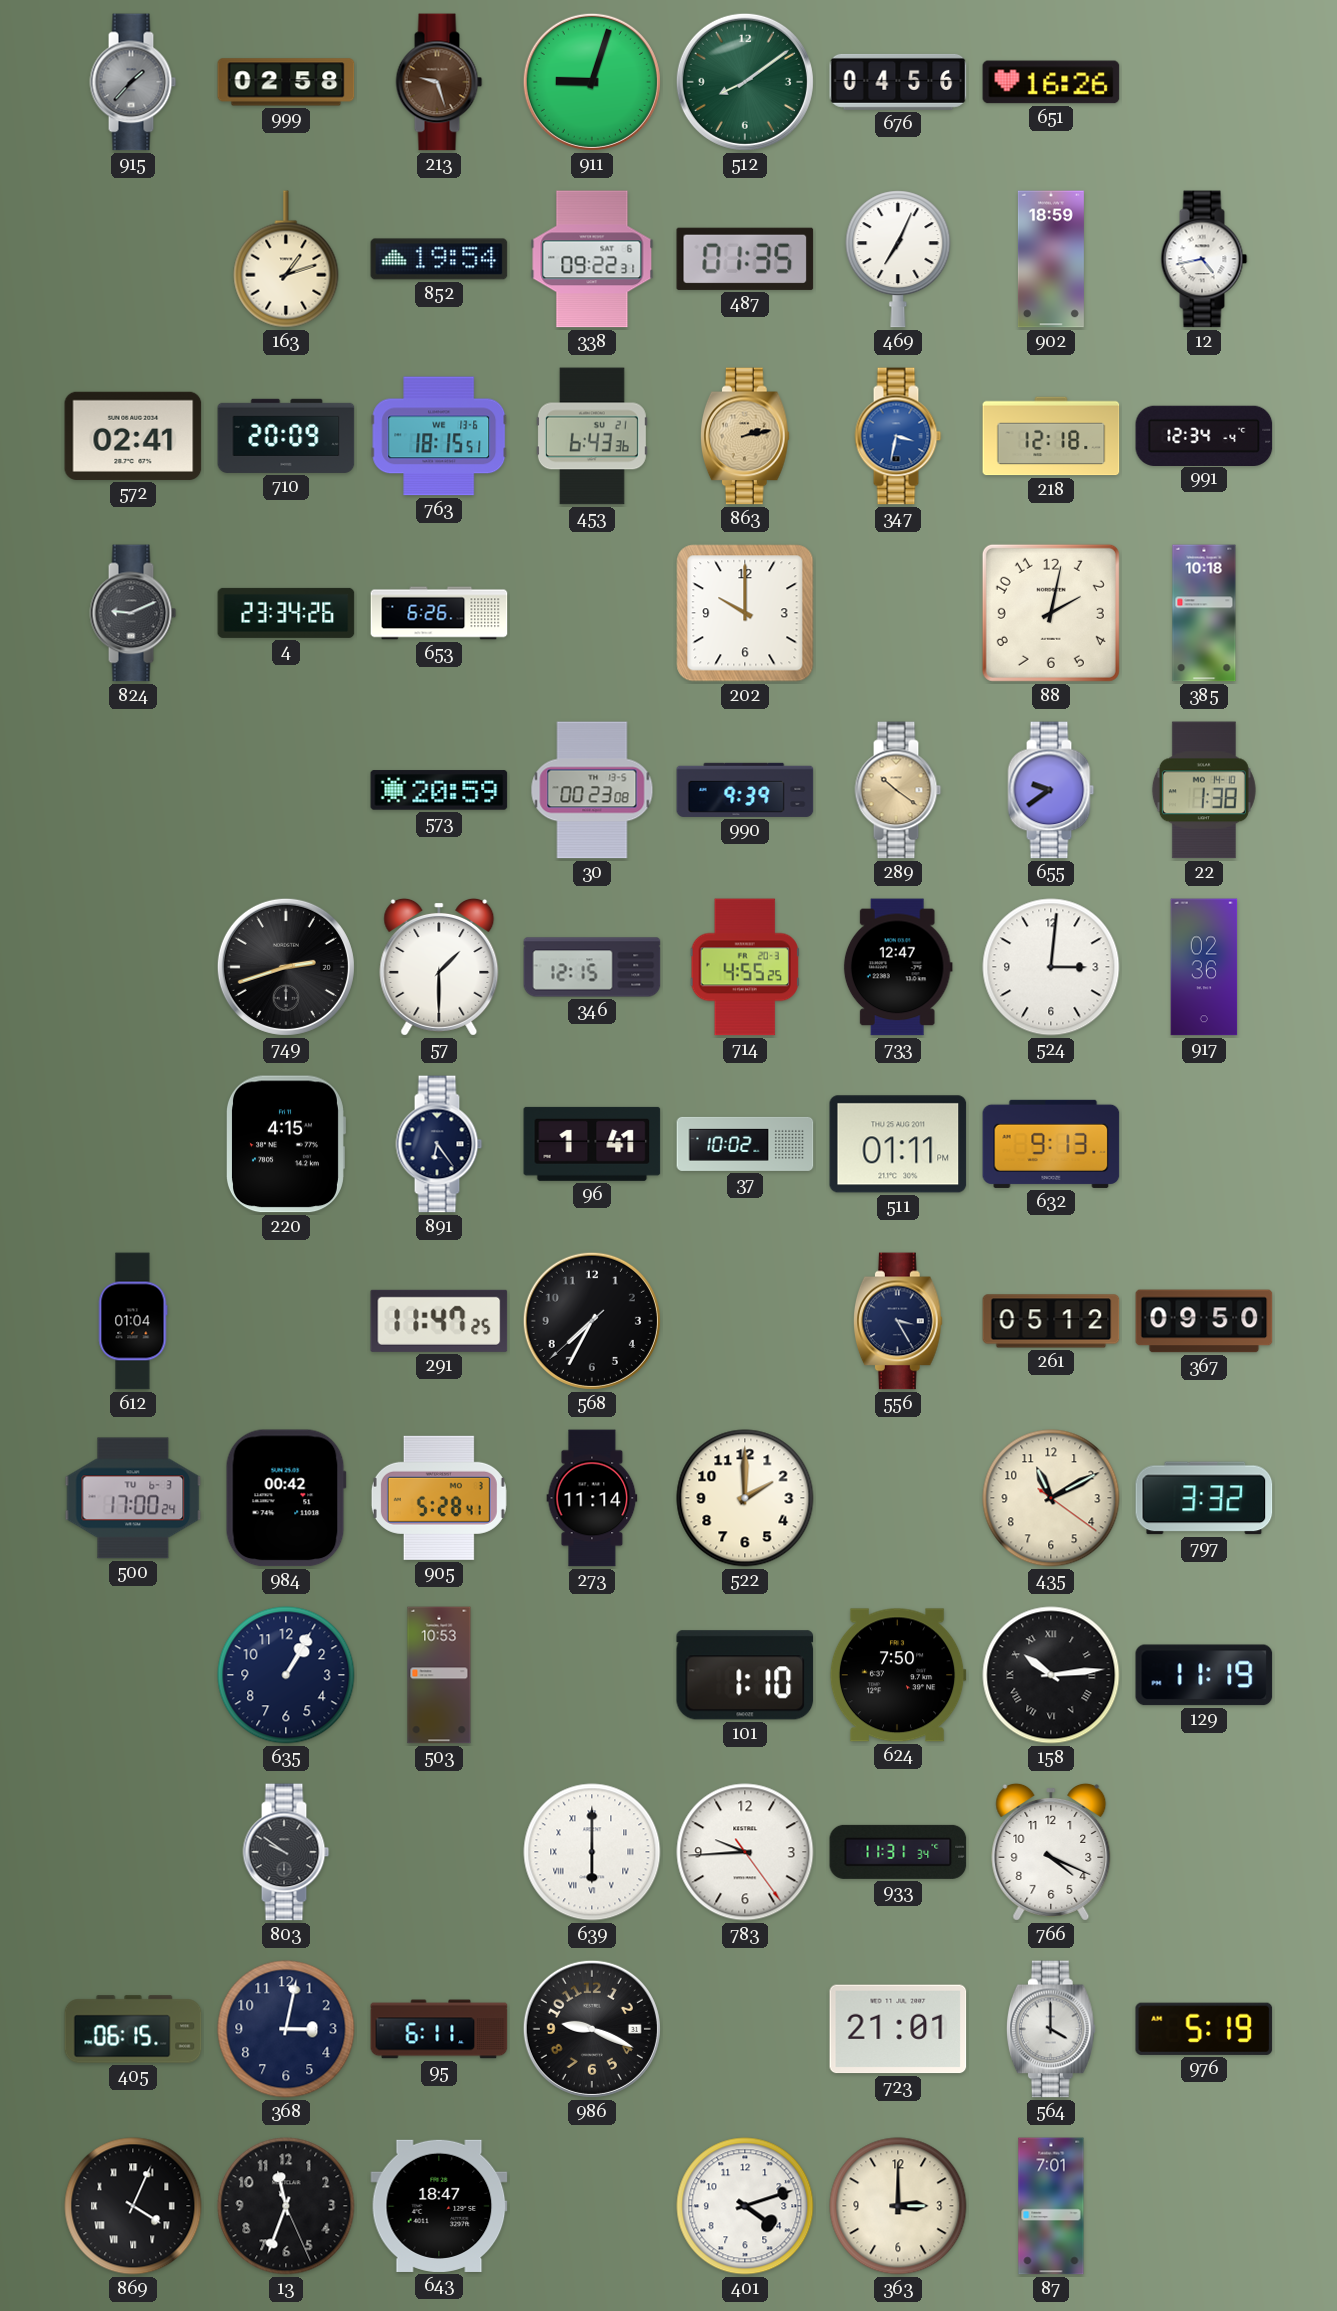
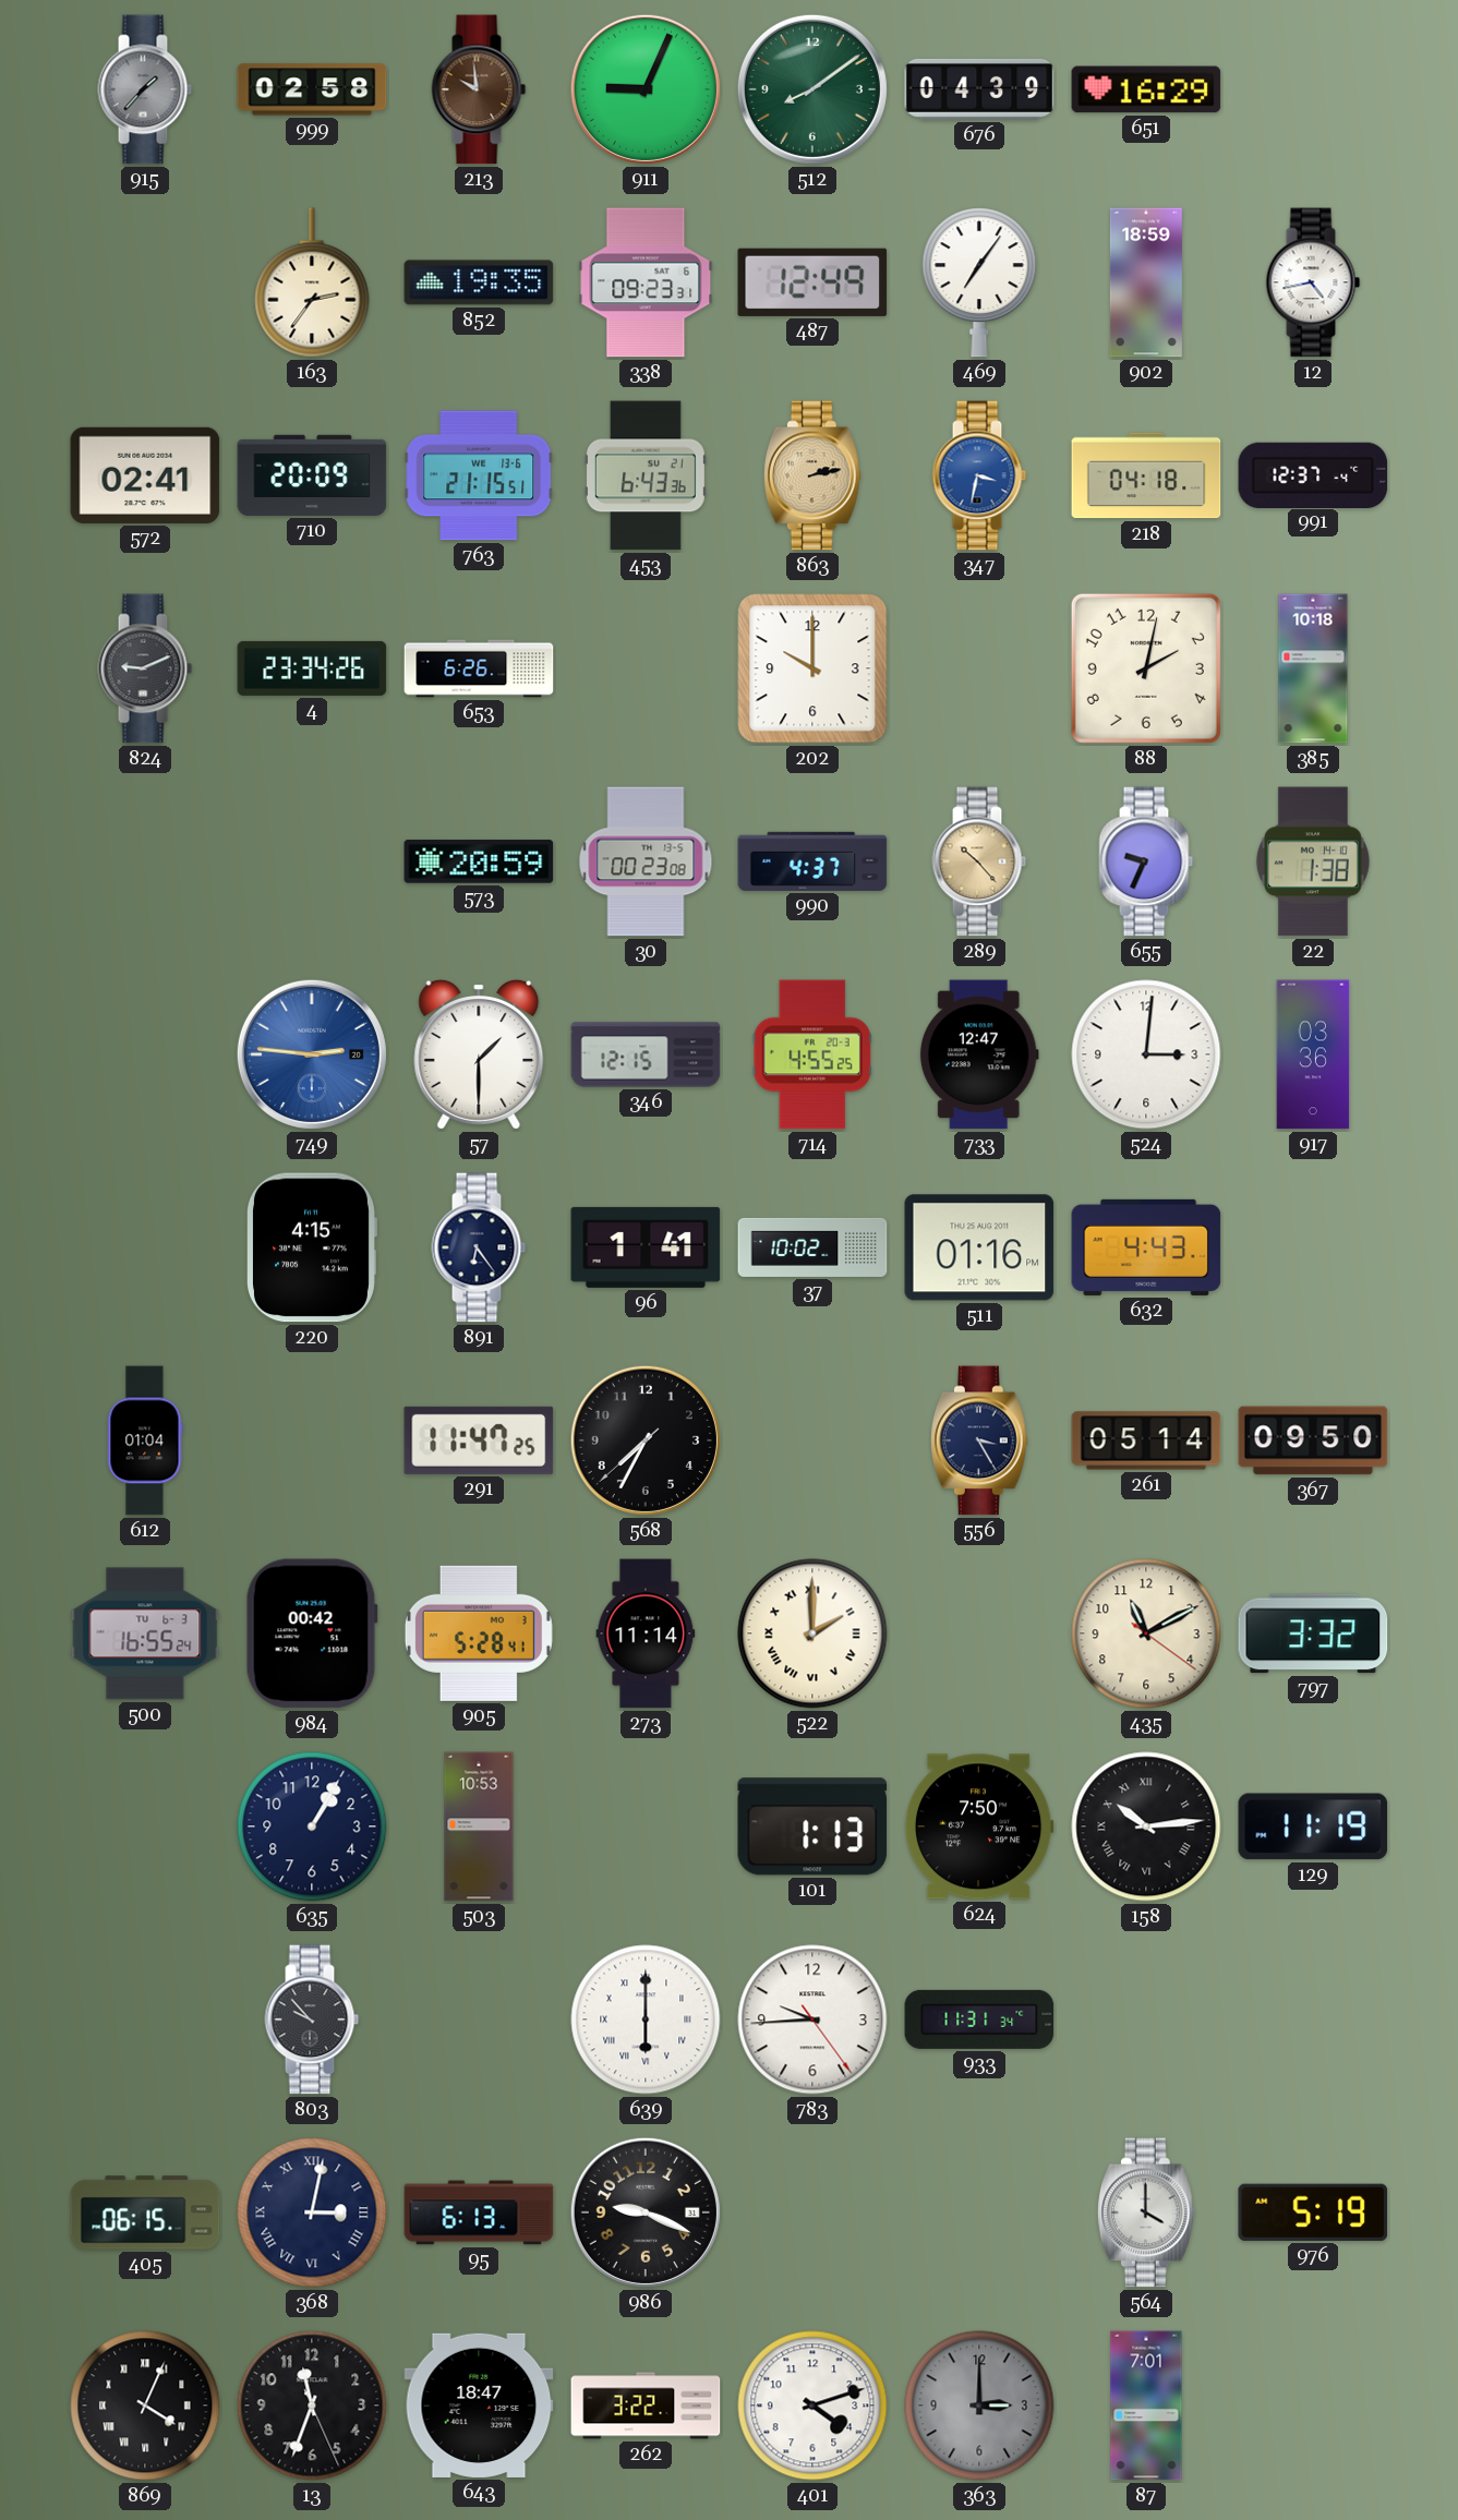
213: 9:27 -> 9:59 (479, 89)
911: 9:03 -> 9:04 (646, 89)
676: 04:56 -> 04:39 (979, 89)
651: 16:26 -> 16:29 (1146, 89)
163: 1:12 -> 2:36 (312, 282)
852: 19:54 -> 19:35 (479, 282)
338: 09:22 -> 09:23 (646, 282)
487: 01:35 -> 12:49 (812, 282)
469: 7:04 -> 7:06 (979, 282)
763: 18:15 -> 21:15 (479, 475)
218: 12:18 -> 04:18 (1146, 475)
991: 12:34 -> 12:37 (1313, 474)
990: 9:39 -> 4:37 (812, 861)
289: 10:21 -> 10:23 (979, 861)
655: 9:39 -> 9:34 (1146, 861)
749: 2:42 -> 2:46 (312, 1054)
749 dial: black -> blue (312, 1054)
917: 02:36 -> 03:36 (1313, 1054)
511: 01:11 -> 01:16 (979, 1247)
632: 9:13 -> 4:43 (1146, 1247)
261: 05:12 -> 05:14 (1146, 1440)
500: 17:00 -> 16:55 (145, 1633)
522 numerals: Arabic -> Roman (812, 1633)
101: 1:10 -> 1:13 (812, 1826)
803: 9:51 -> 9:53 (312, 2019)
766: 4:19 -> none (1051, 1852)
368 numerals: Arabic -> Roman (312, 2212)
95: 6:11 -> 6:13 (479, 2212)
723: 21:01 -> none (898, 2029)
262: none -> 3:22 (646, 2406)
363 dial: cream -> grey (979, 2406)
